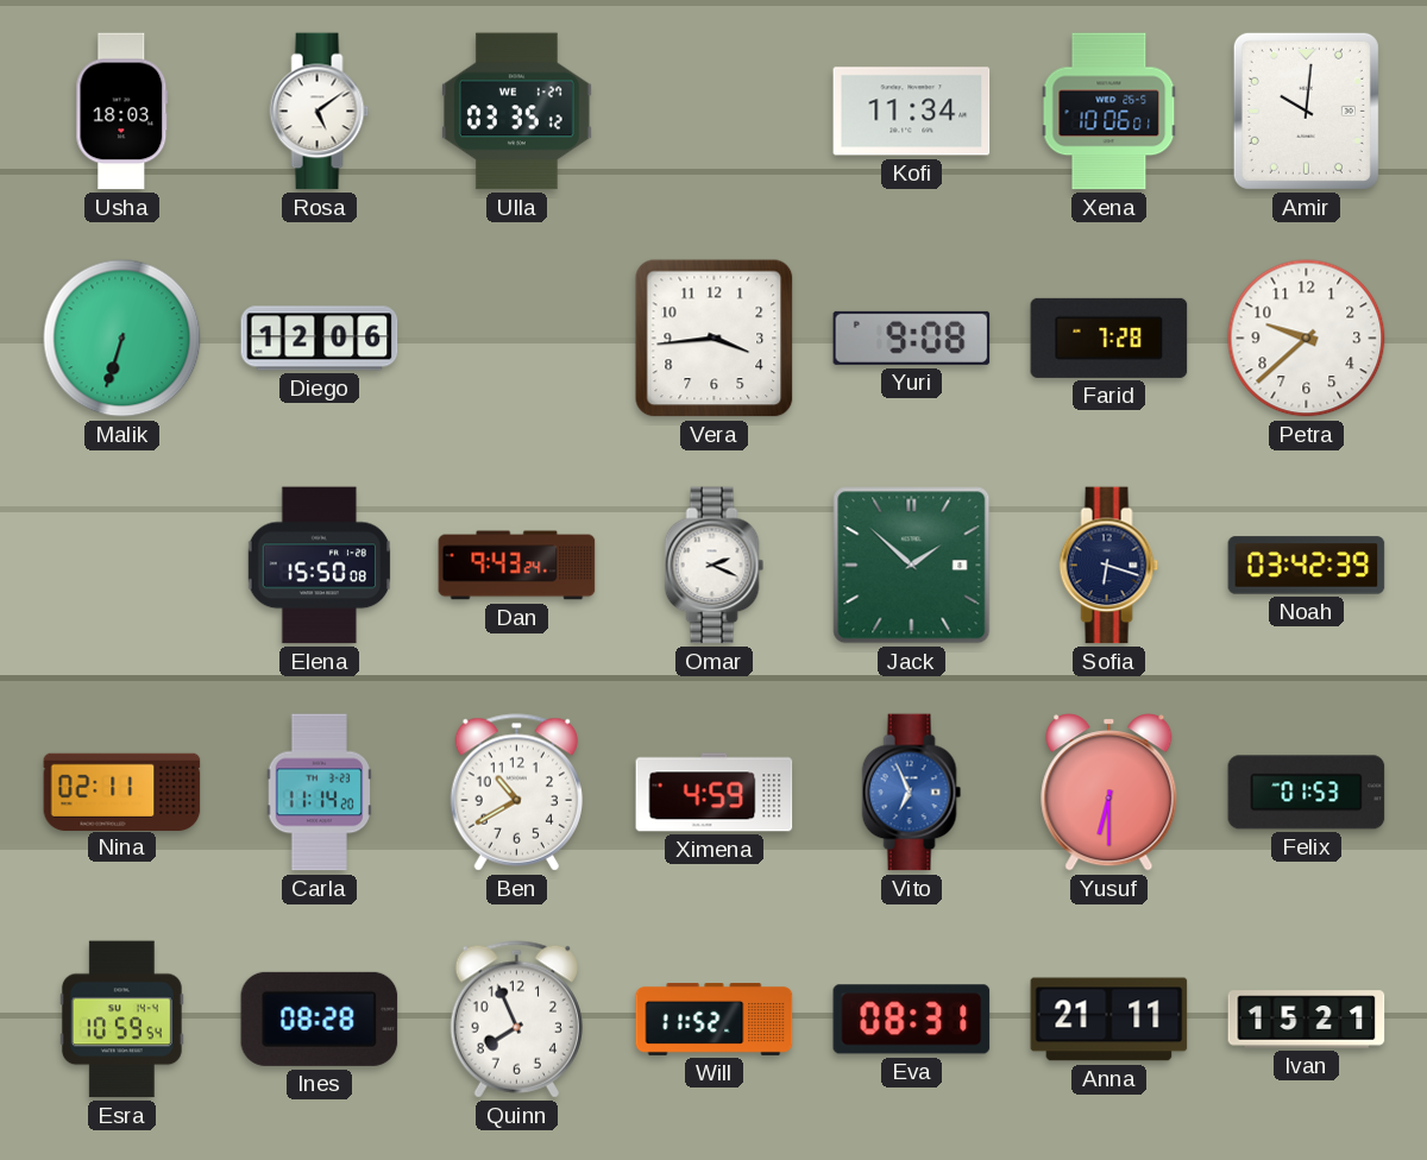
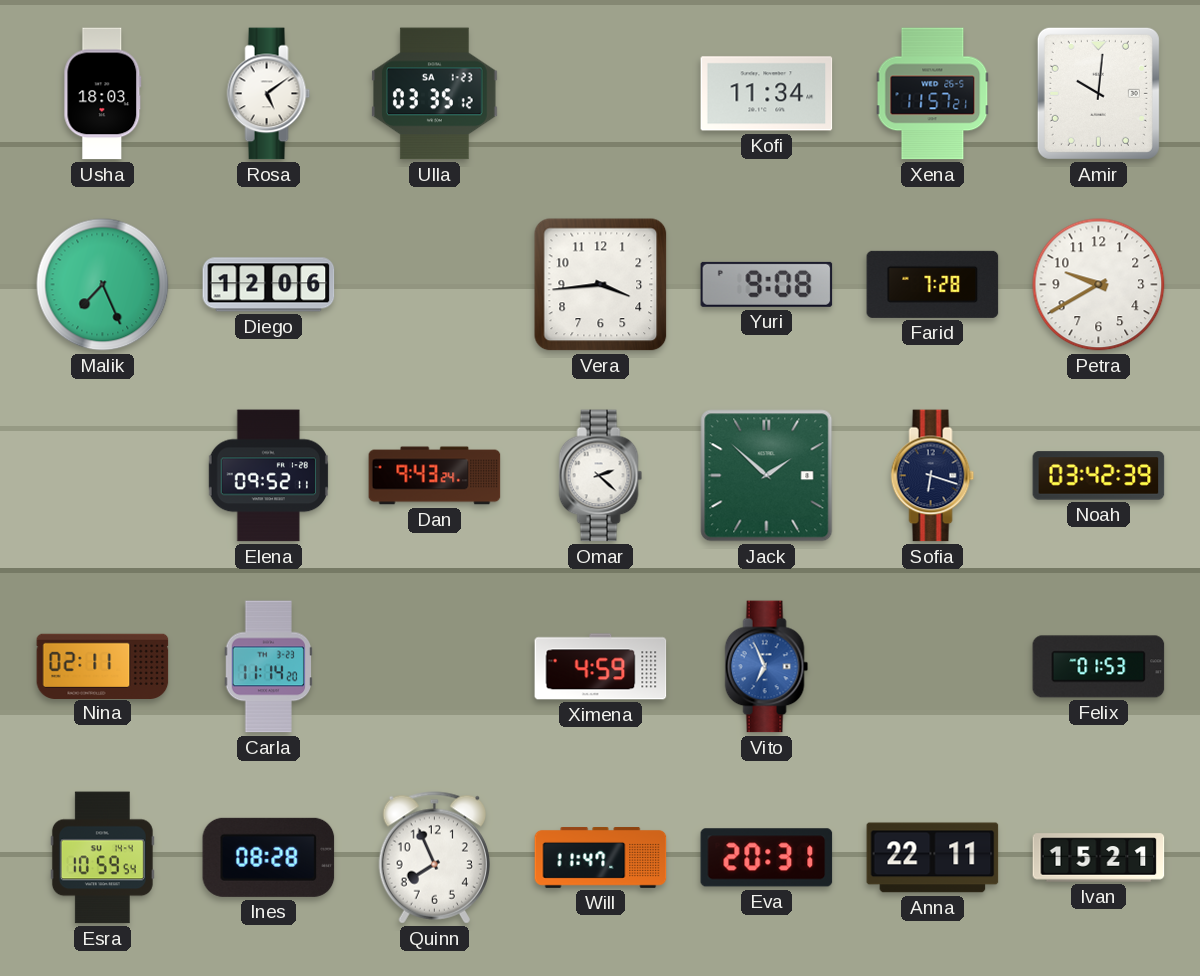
Ulla date: WE 1-27 -> SA 1-23 (435, 94)
Xena: 10:06 -> 11:57 (933, 94)
Malik: 6:33 -> 7:26 (103, 285)
Petra: 9:38 -> 9:40 (1099, 285)
Elena: 15:50 -> 09:52 (268, 476)
Omar: 2:19 -> 2:22 (601, 476)
Ben: 10:40 -> none (516, 793)
Yusuf: 6:30 -> none (1109, 793)
Will: 11:52 -> 11:47 (601, 858)
Eva: 08:31 -> 20:31 (767, 858)
Anna: 21:11 -> 22:11 (933, 858)
